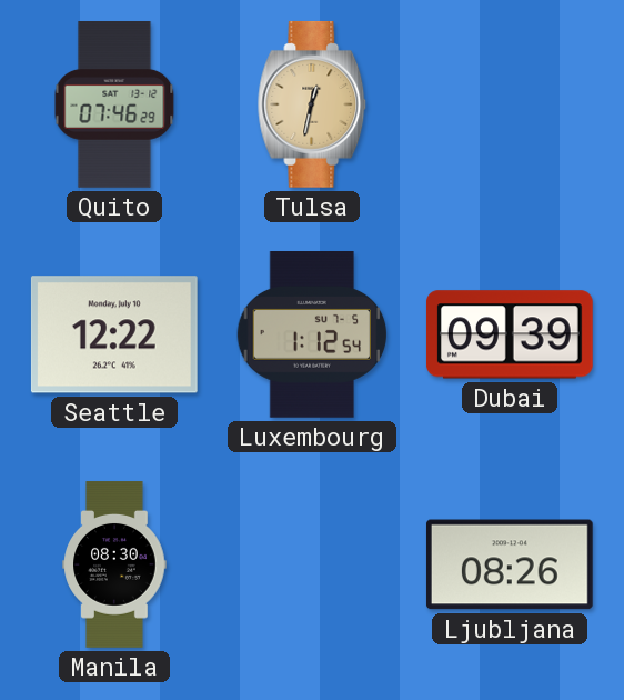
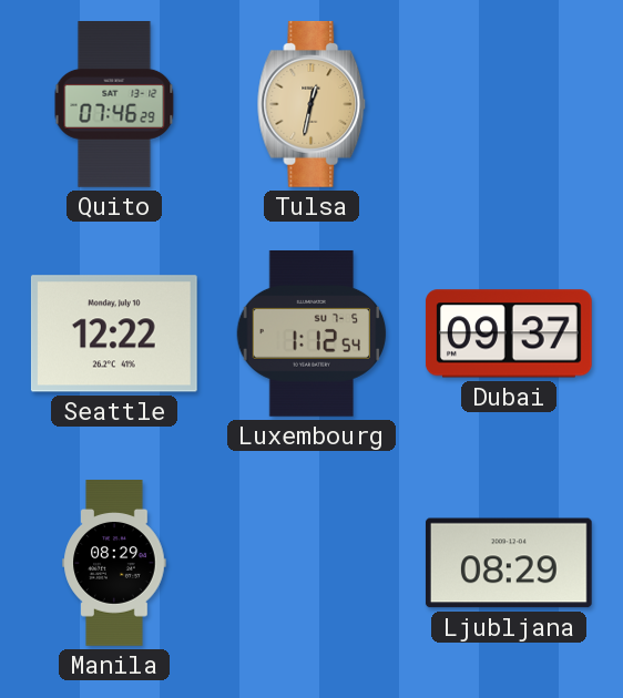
Dubai: 09:39 -> 09:37 (509, 333)
Manila: 08:30 -> 08:29 (114, 563)
Ljubljana: 08:26 -> 08:29 (509, 563)
